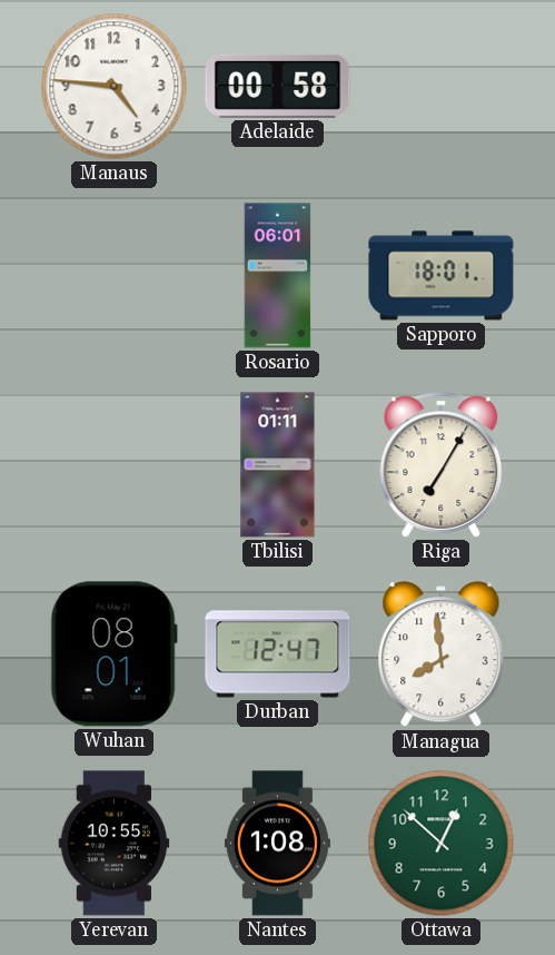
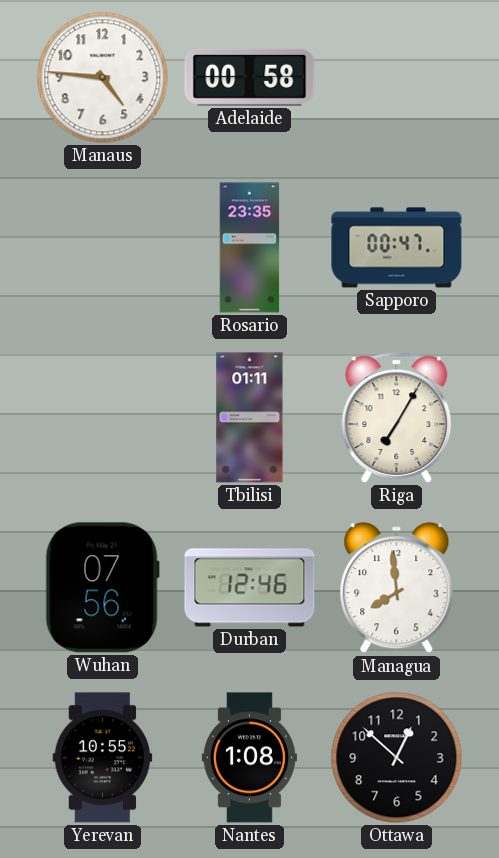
Rosario: 06:01 -> 23:35 (250, 248)
Sapporo: 18:01 -> 00:47 (397, 248)
Wuhan: 08:01 -> 07:56 (102, 588)
Durban: 12:47 -> 12:46 (250, 588)
Ottawa dial: green -> black (397, 758)
